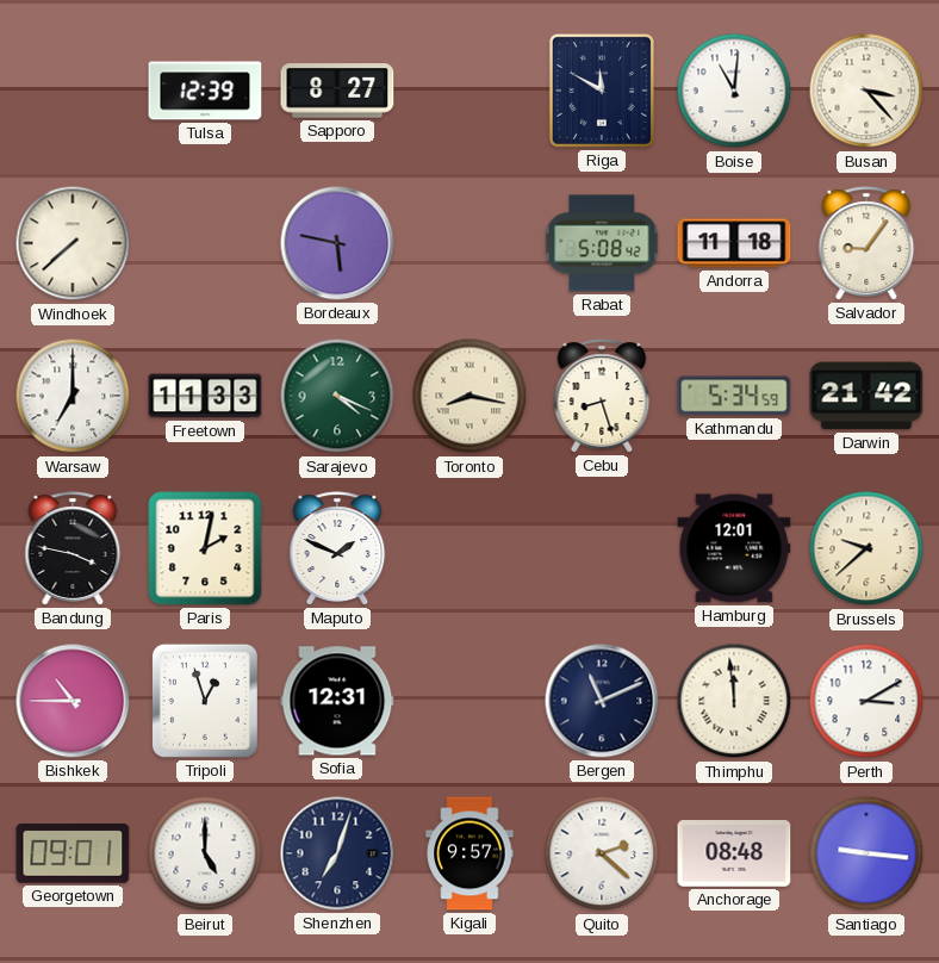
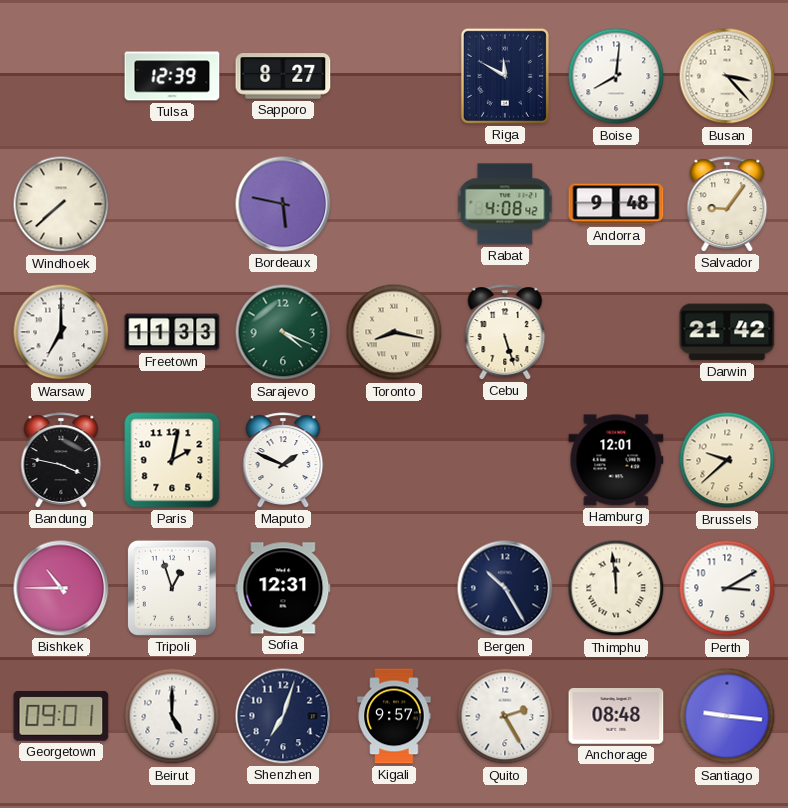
Boise: 11:01 -> 8:01 (616, 76)
Rabat: 5:08 -> 4:08 (505, 204)
Andorra: 11:18 -> 9:48 (616, 204)
Cebu: 8:27 -> 5:27 (505, 332)
Kathmandu: 5:34 -> none (734, 396)
Bergen: 11:11 -> 10:25 (505, 588)
Quito: 2:22 -> 2:25 (505, 716)
